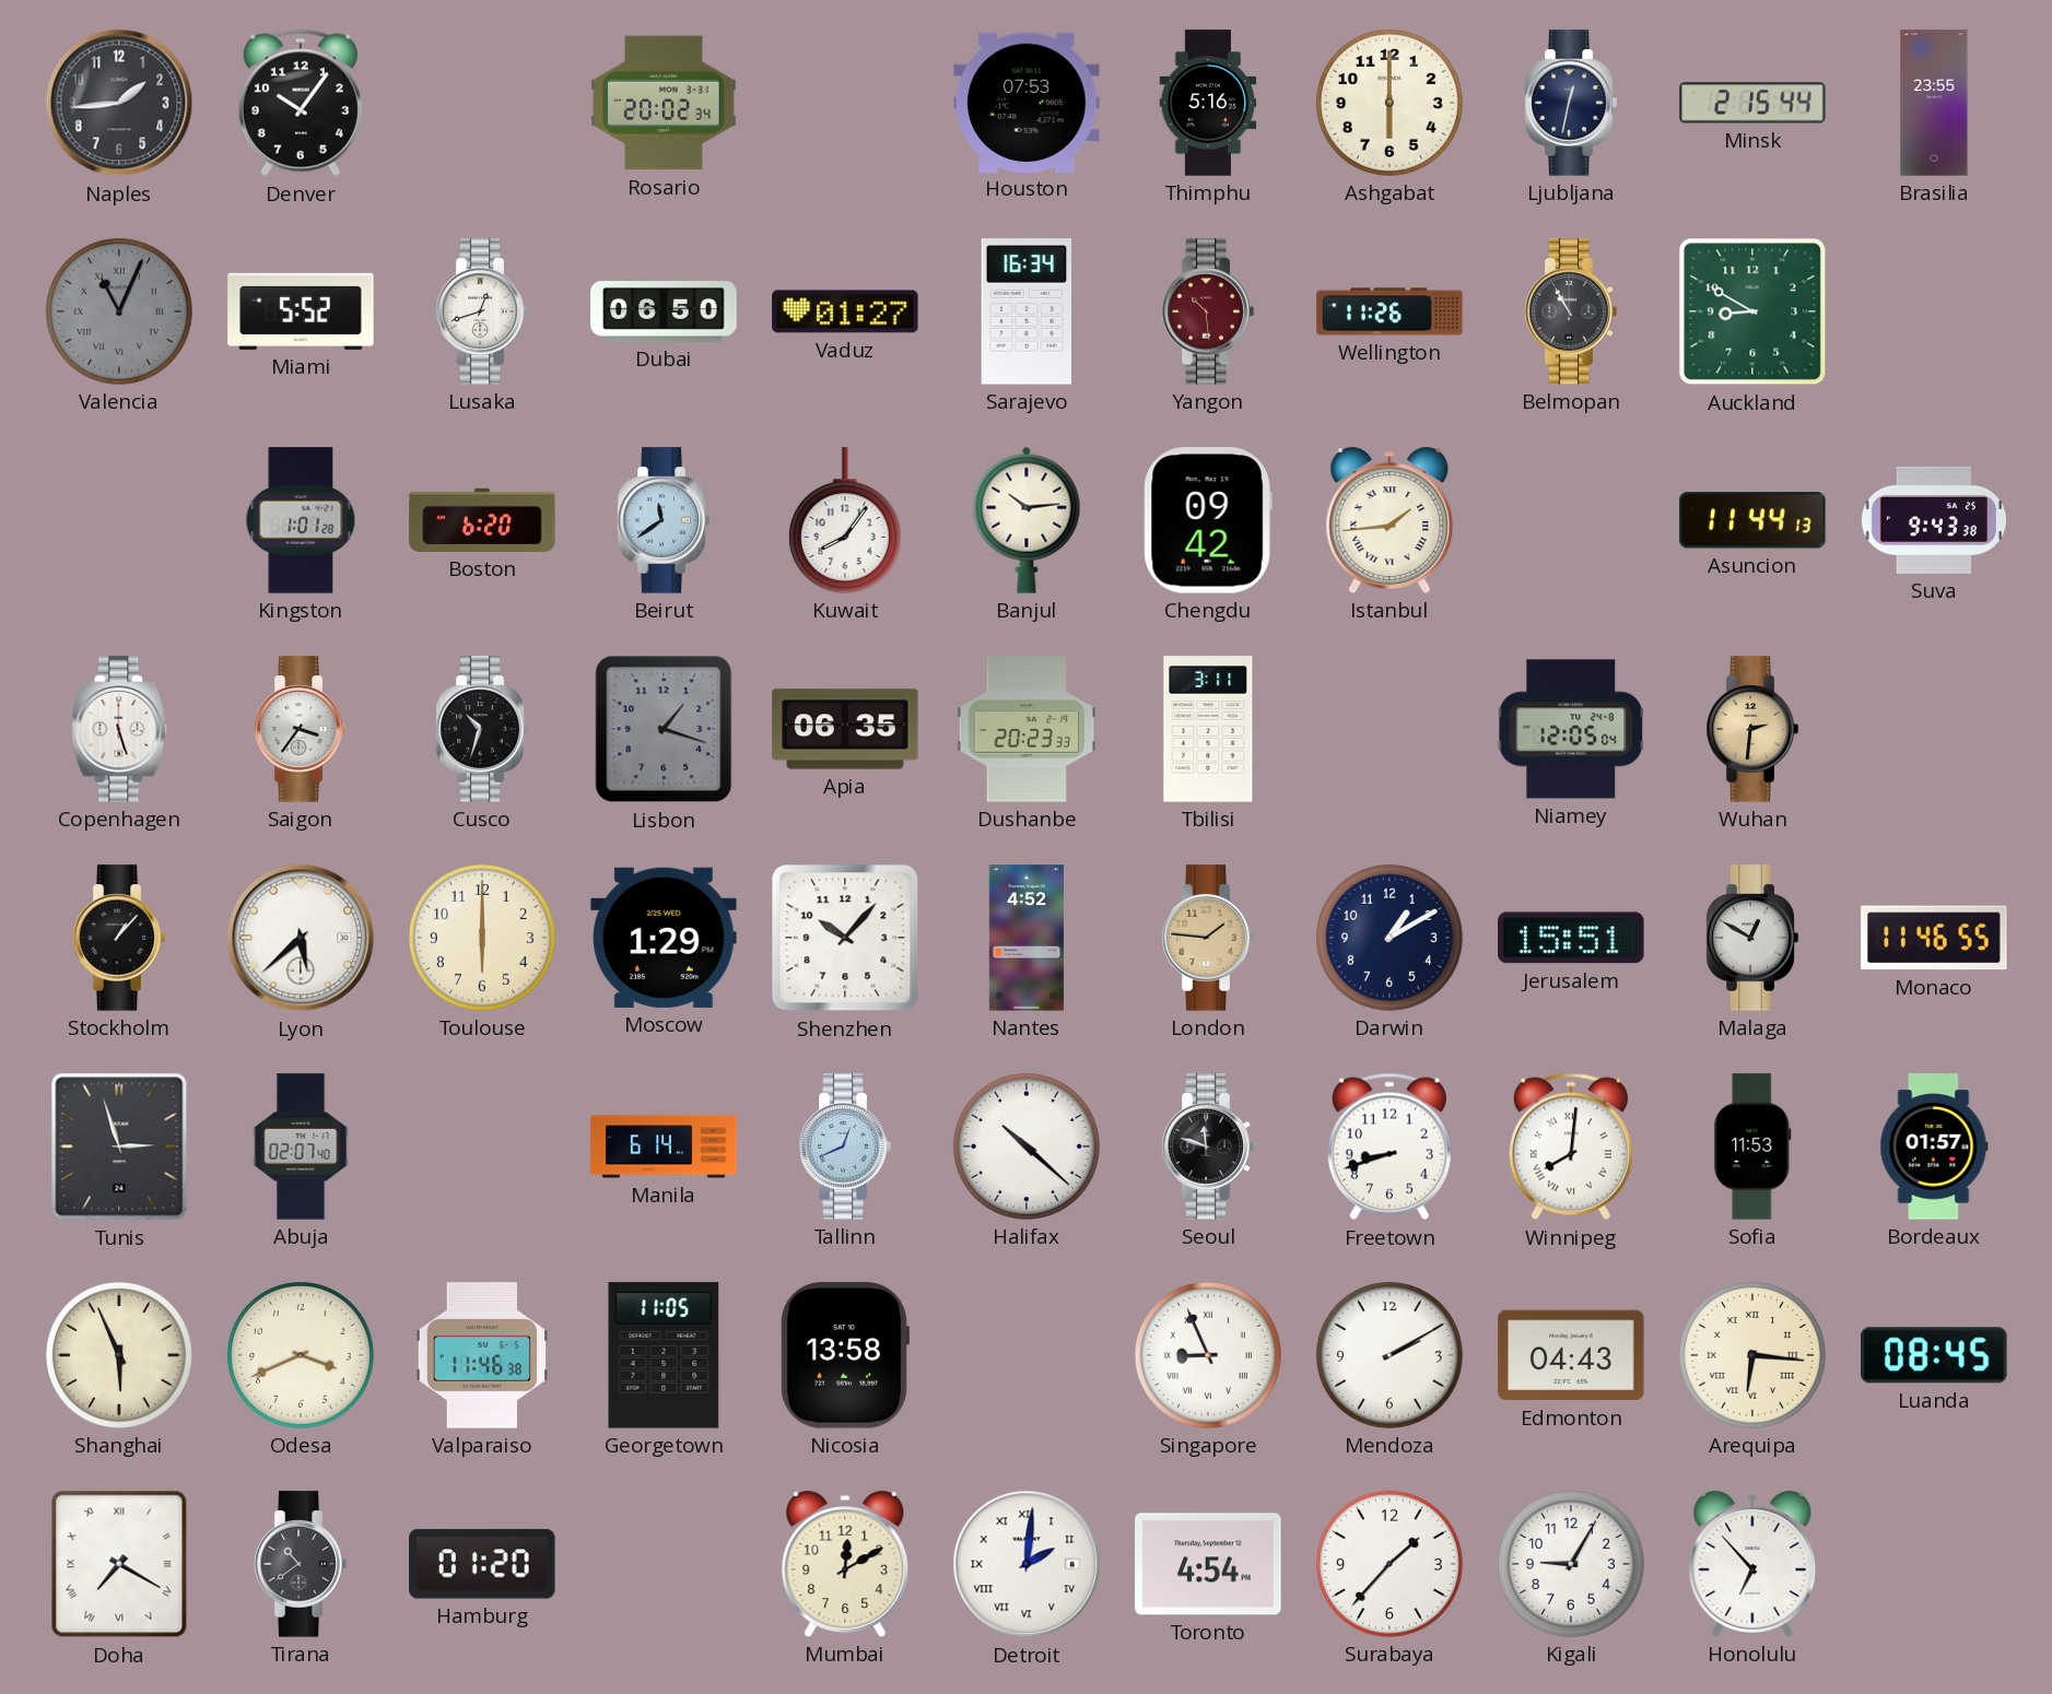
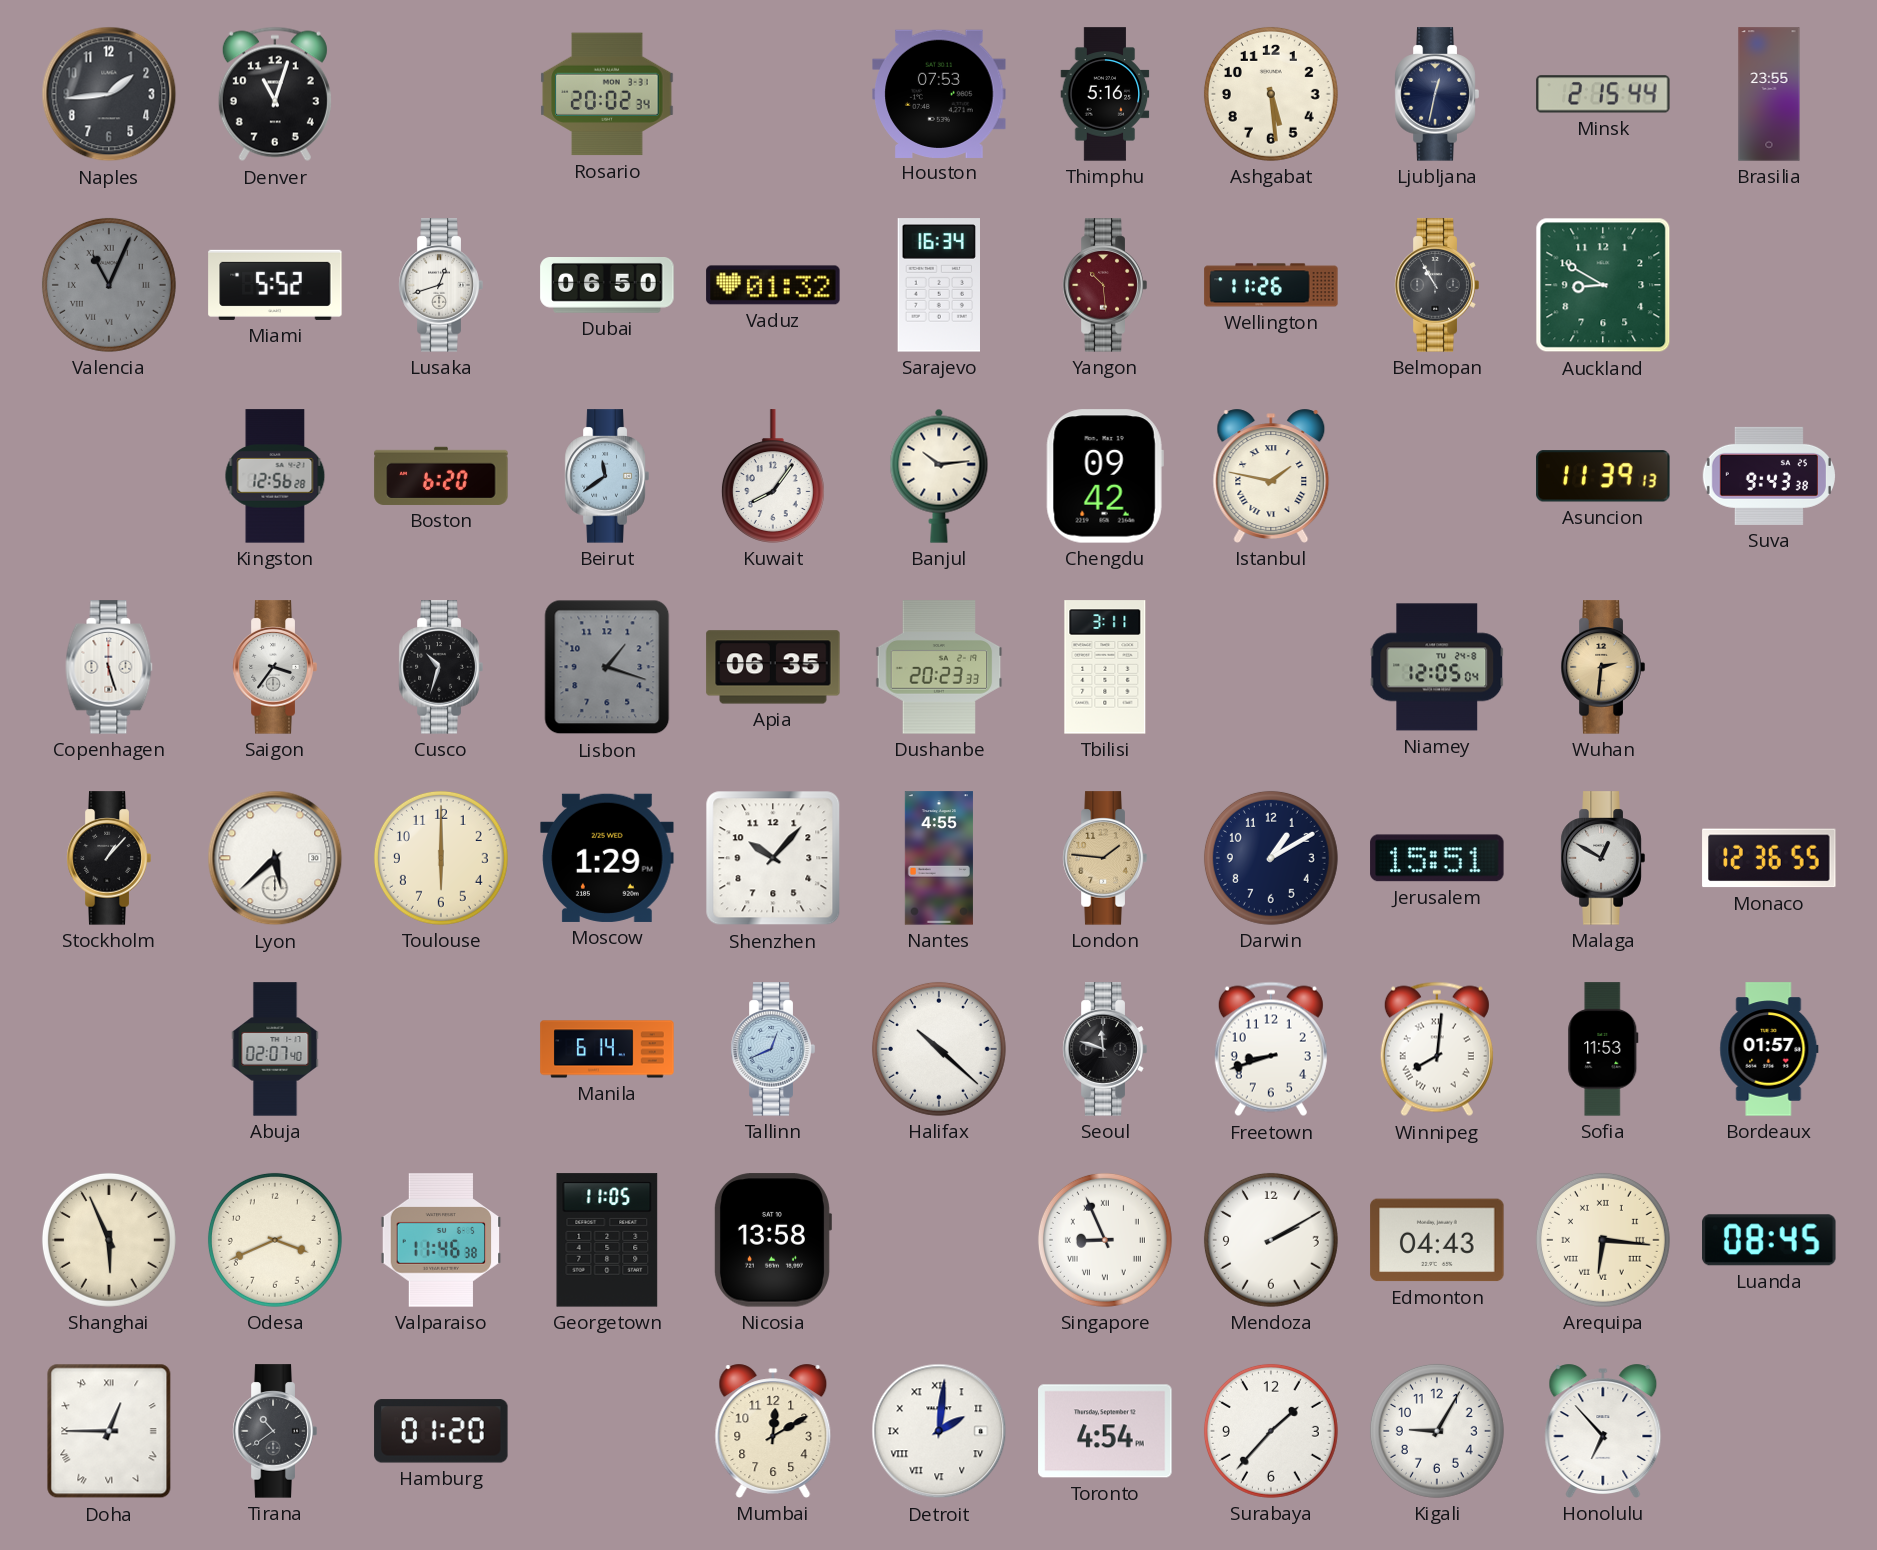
Denver: 10:06 -> 11:03 (275, 94)
Ashgabat: 6:00 -> 5:29 (1271, 94)
Vaduz: 01:27 -> 01:32 (773, 285)
Kingston: 1:01 -> 12:56 (275, 476)
Istanbul: 1:44 -> 1:47 (1271, 476)
Asuncion: 11:44 -> 11:39 (1603, 476)
Nantes: 4:52 -> 4:55 (939, 858)
Monaco: 11:46 -> 12:36 (1769, 858)
Tunis: 2:57 -> none (119, 1146)
Doha: 7:20 -> 12:45 (109, 1431)
